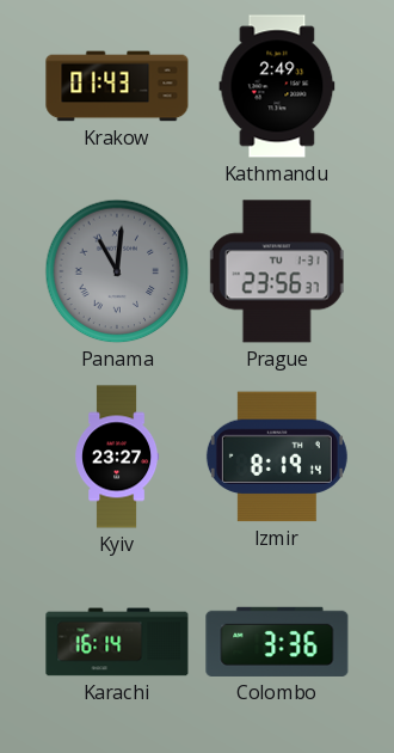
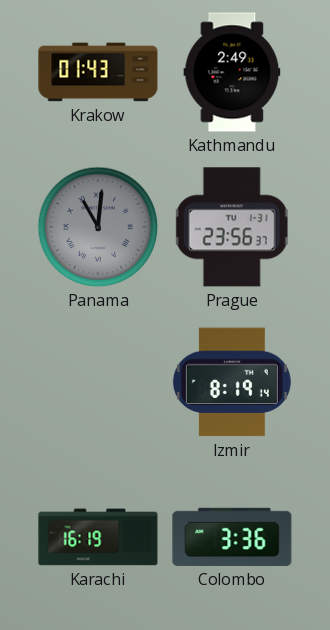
Kyiv: 23:27 -> none (117, 457)
Karachi: 16:14 -> 16:19 (98, 537)
